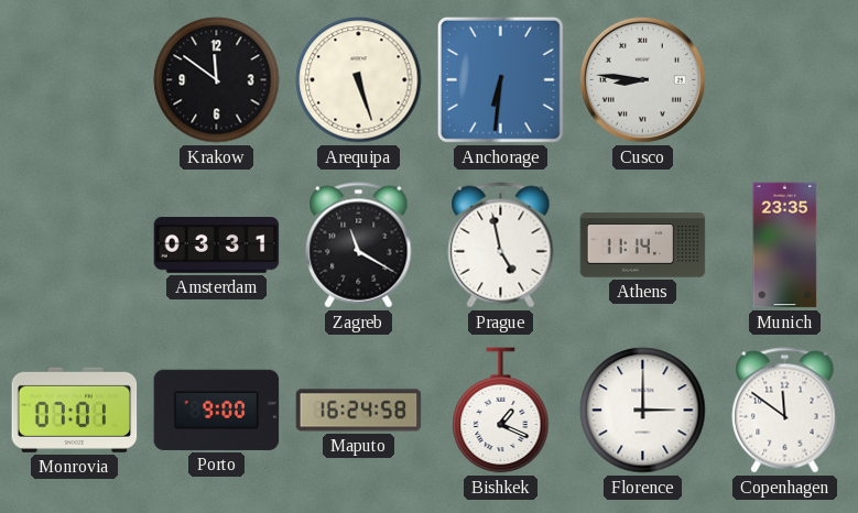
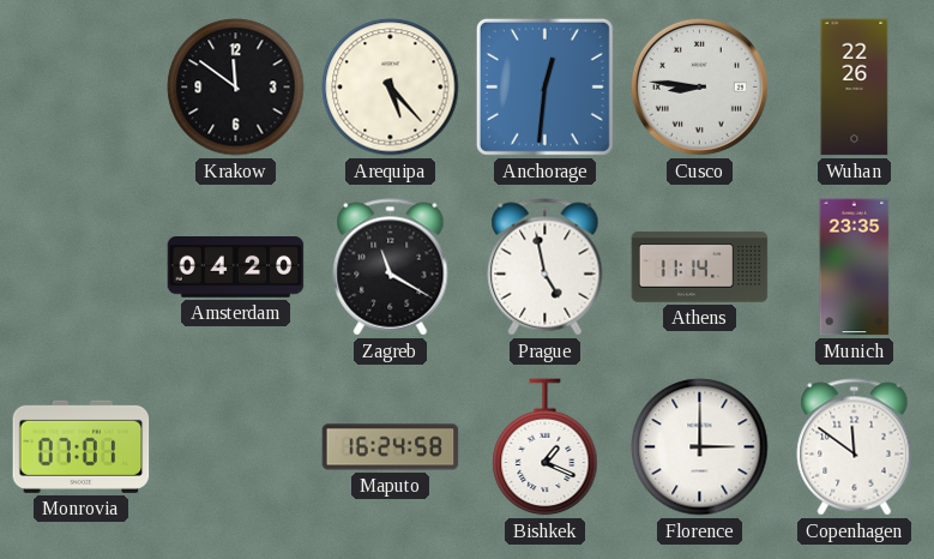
Arequipa: 5:27 -> 5:23 (391, 88)
Anchorage: 6:31 -> 12:31 (544, 86)
Wuhan: none -> 22:26 (855, 88)
Amsterdam: 03:31 -> 04:20 (236, 268)
Porto: 9:00 -> none (217, 410)
